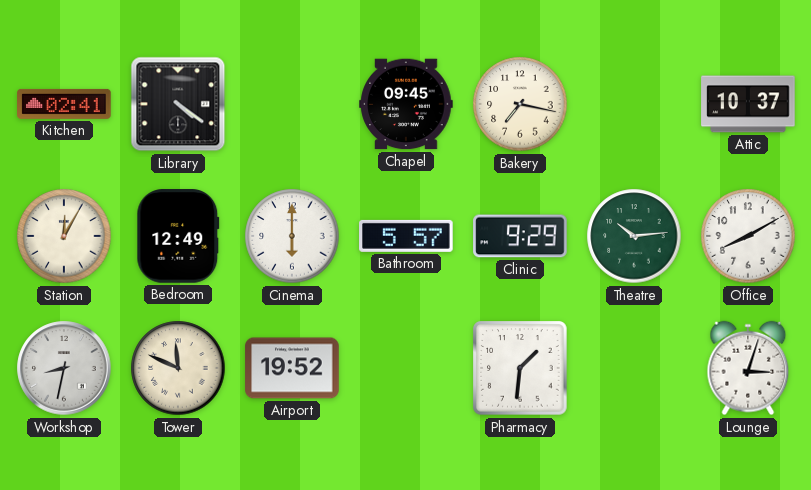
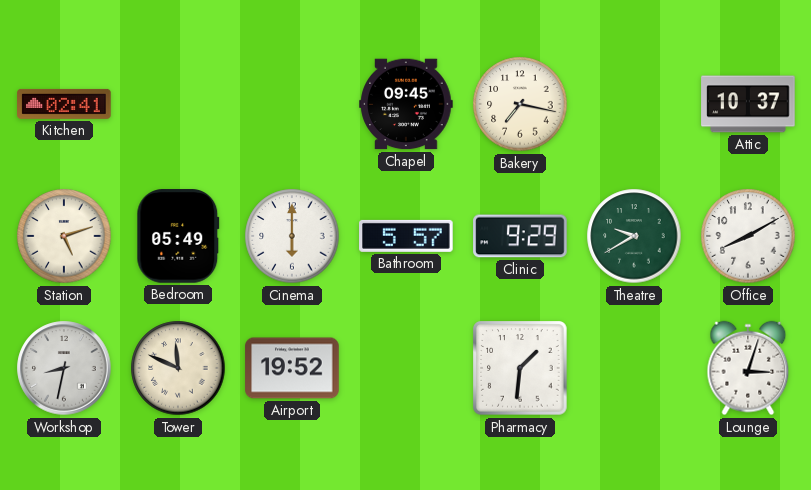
Library: 4:21 -> none (178, 104)
Station: 12:05 -> 5:12 (64, 236)
Bedroom: 12:49 -> 05:49 (178, 236)
Theatre: 10:14 -> 9:40 (634, 236)
